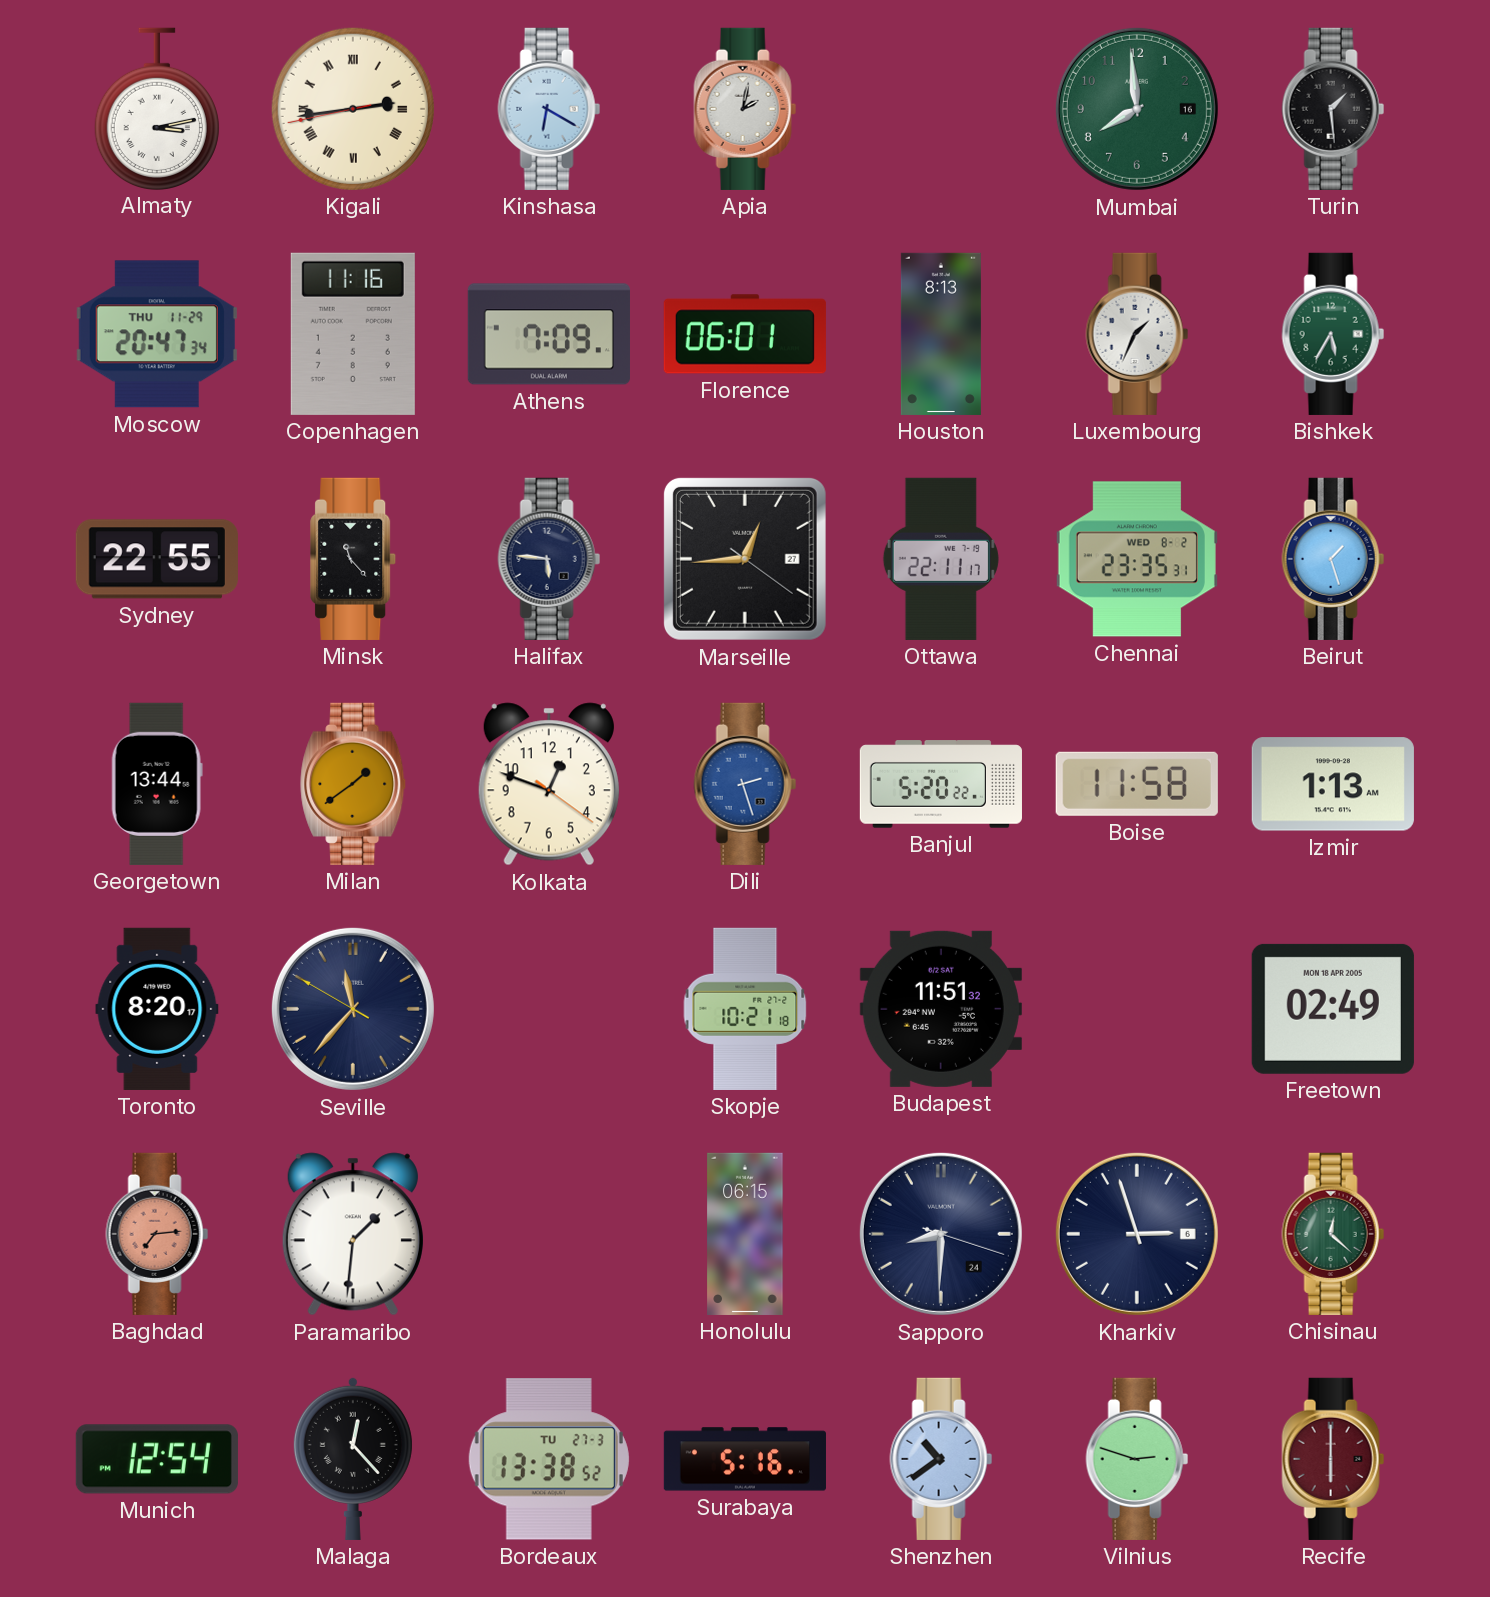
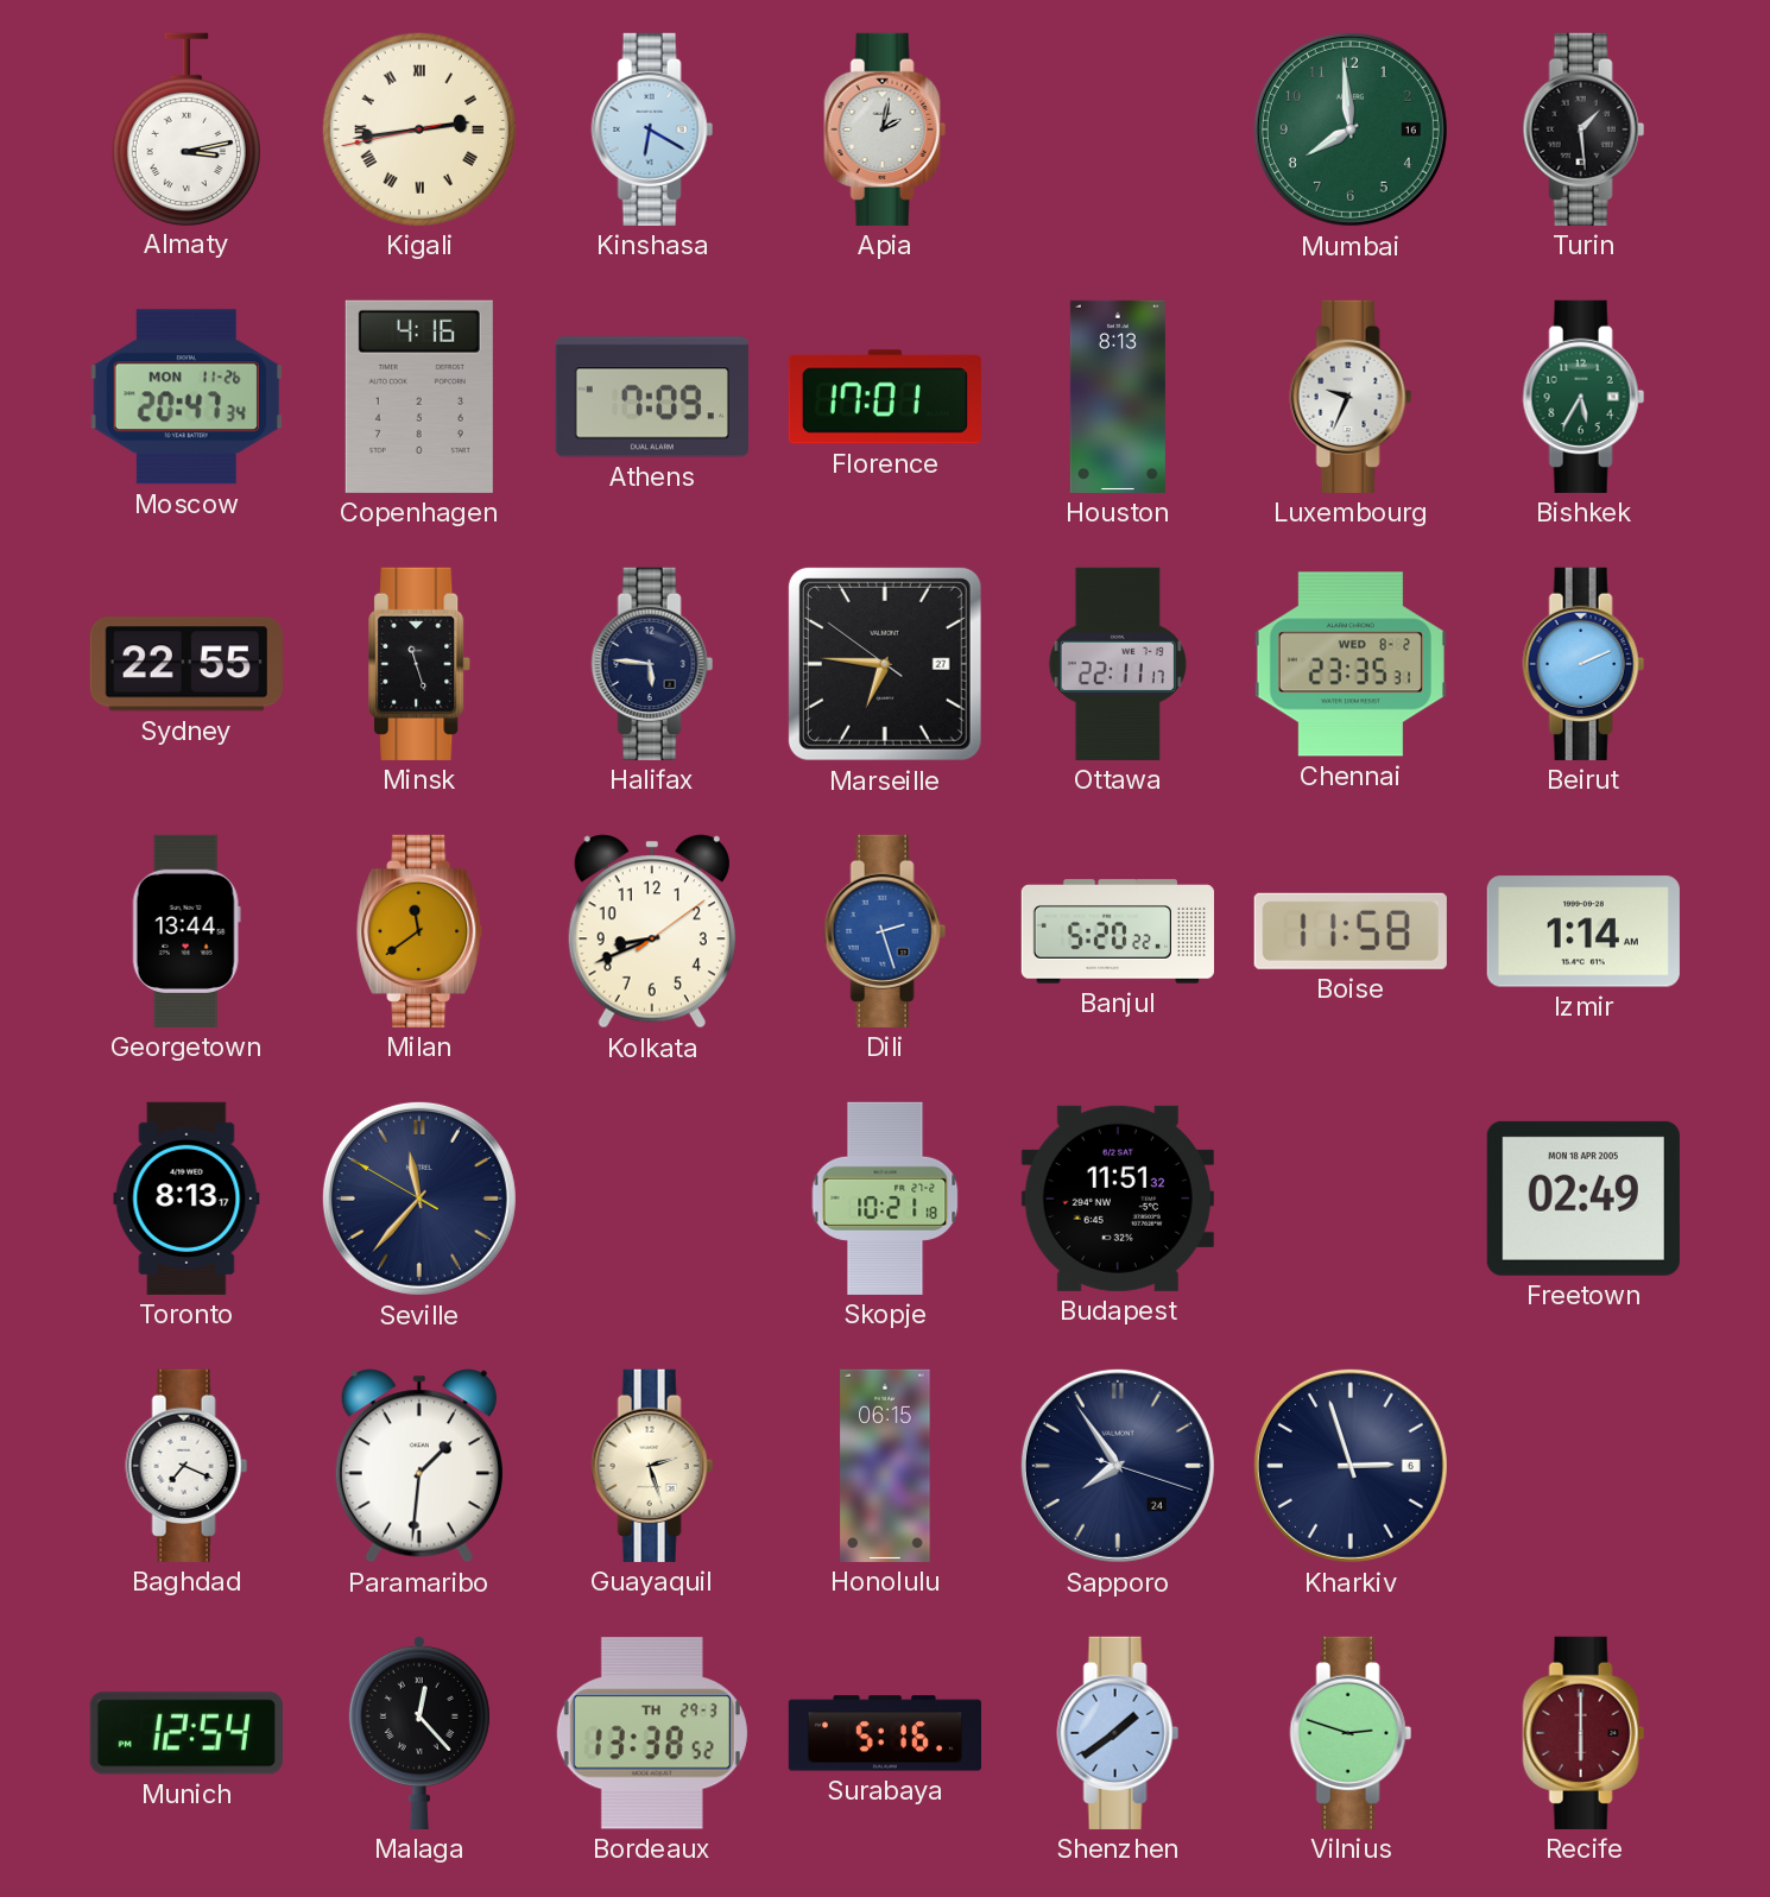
Moscow date: THU 11-29 -> MON 11-26 (187, 397)
Copenhagen: 11:16 -> 4:16 (419, 397)
Florence: 06:01 -> 17:01 (885, 397)
Luxembourg: 1:34 -> 9:34 (1351, 397)
Minsk: 11:23 -> 11:27 (421, 664)
Marseille: 12:44 -> 6:45 (885, 664)
Beirut: 1:27 -> 2:11 (1583, 664)
Milan: 1:39 -> 11:39 (421, 931)
Kolkata: 12:48 -> 8:41 (652, 931)
Izmir: 1:13 -> 1:14 (1583, 931)
Toronto: 8:20 -> 8:13 (187, 1199)
Baghdad: 7:14 -> 7:19 (187, 1466)
Baghdad dial: salmon -> white (187, 1466)
Guayaquil: none -> 2:27 (652, 1466)
Sapporo: 8:30 -> 7:54 (1118, 1466)
Chisinau: 12:22 -> none (1333, 1234)
Bordeaux date: TU 27-3 -> TH 29-3 (652, 1733)
Shenzhen: 10:39 -> 1:39 (1118, 1733)
